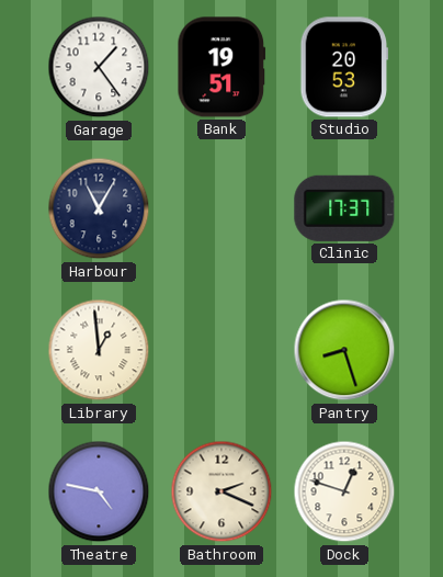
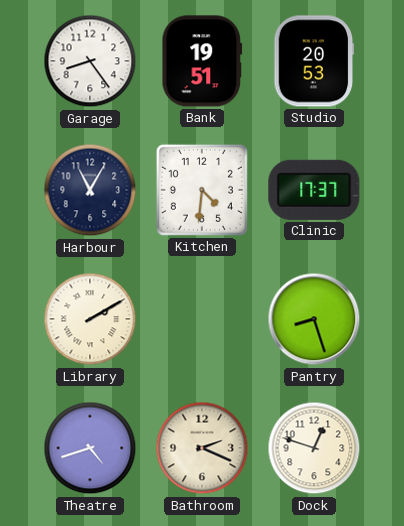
Garage: 1:24 -> 8:24 (90, 61)
Kitchen: none -> 4:31 (202, 190)
Library: 12:59 -> 2:10 (90, 319)
Theatre: 4:47 -> 4:42 (90, 448)
